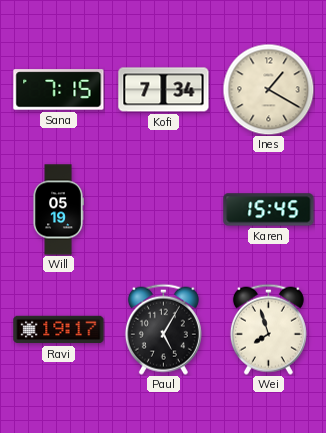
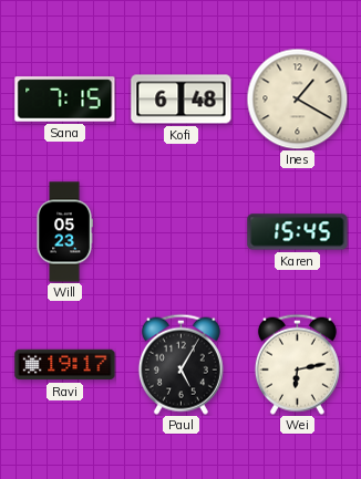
Kofi: 7:34 -> 6:48 (182, 100)
Will: 05:19 -> 05:23 (64, 232)
Wei: 7:57 -> 6:13 (297, 364)
